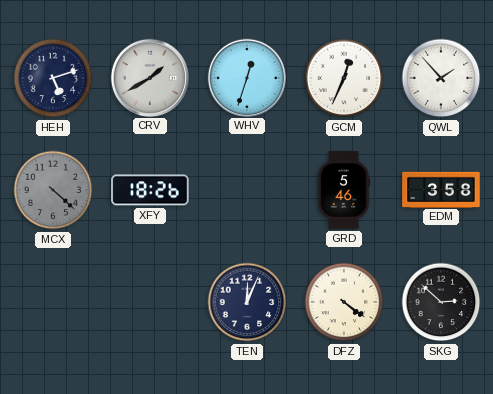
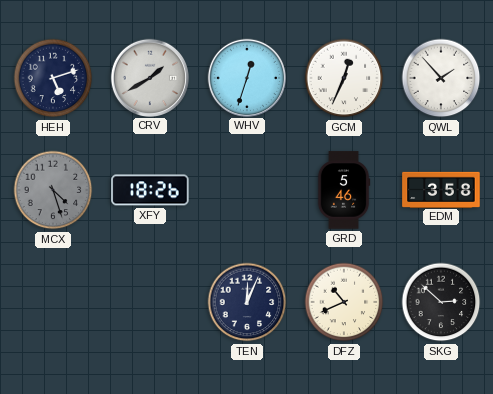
MCX: 4:22 -> 4:27 (53, 190)
DFZ: 4:21 -> 10:41 (344, 302)
